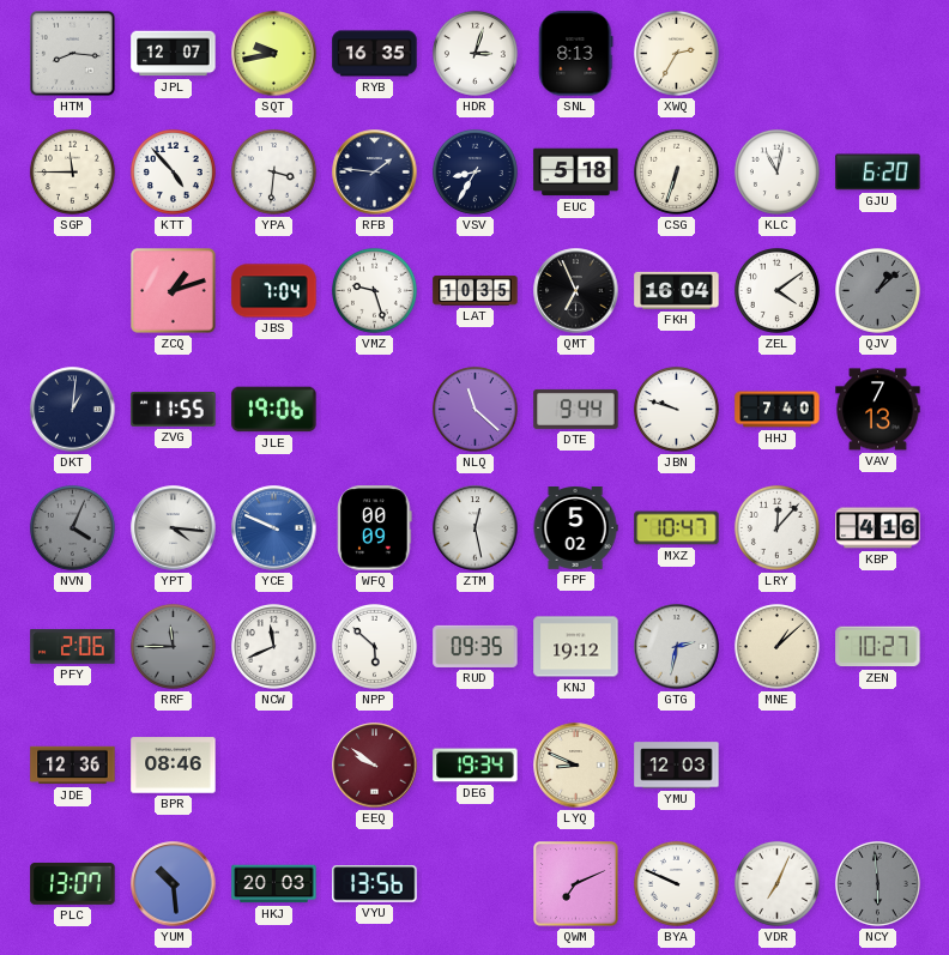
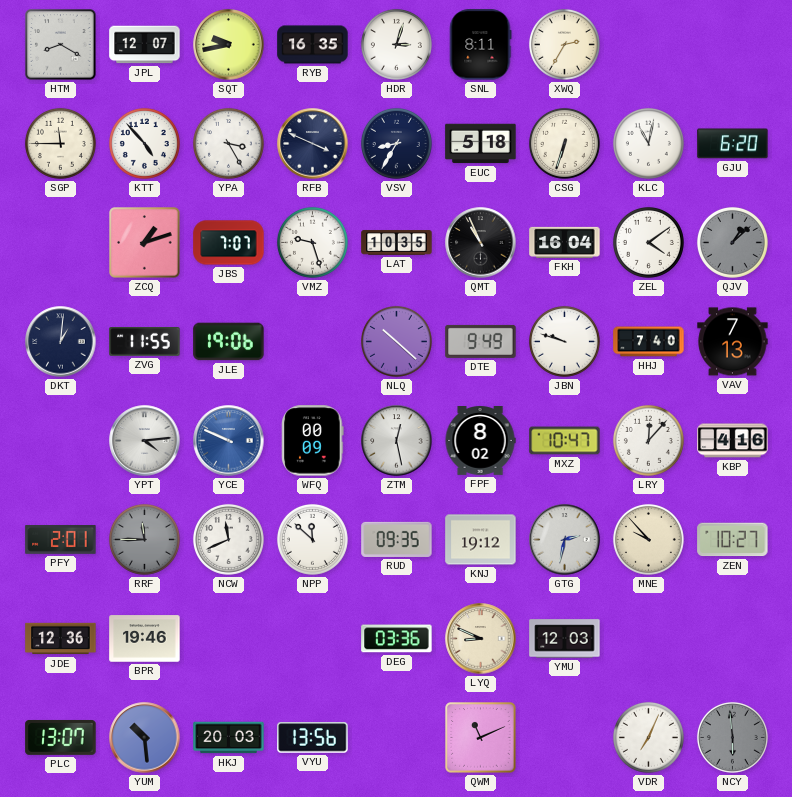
HTM: 8:16 -> 8:20 (61, 45)
SNL: 8:13 -> 8:11 (480, 45)
YPA: 3:31 -> 3:25 (228, 143)
RFB: 1:46 -> 3:49 (313, 144)
JBS: 7:04 -> 7:07 (229, 243)
QMT: 6:56 -> 10:56 (481, 243)
NLQ: 11:22 -> 10:22 (396, 341)
DTE: 9:44 -> 9:49 (481, 341)
NVN: 4:04 -> none (72, 527)
YPT: 4:16 -> 4:14 (145, 441)
FPF: 5:02 -> 8:02 (480, 441)
PFY: 2:06 -> 2:01 (61, 540)
NPP: 5:52 -> 11:52 (312, 539)
MNE: 1:08 -> 9:53 (648, 539)
BPR: 08:46 -> 19:46 (145, 639)
EEQ: 9:51 -> none (375, 766)
DEG: 19:34 -> 03:36 (397, 639)
QWM: 7:11 -> 11:11 (481, 738)
BYA: 9:49 -> none (676, 883)
